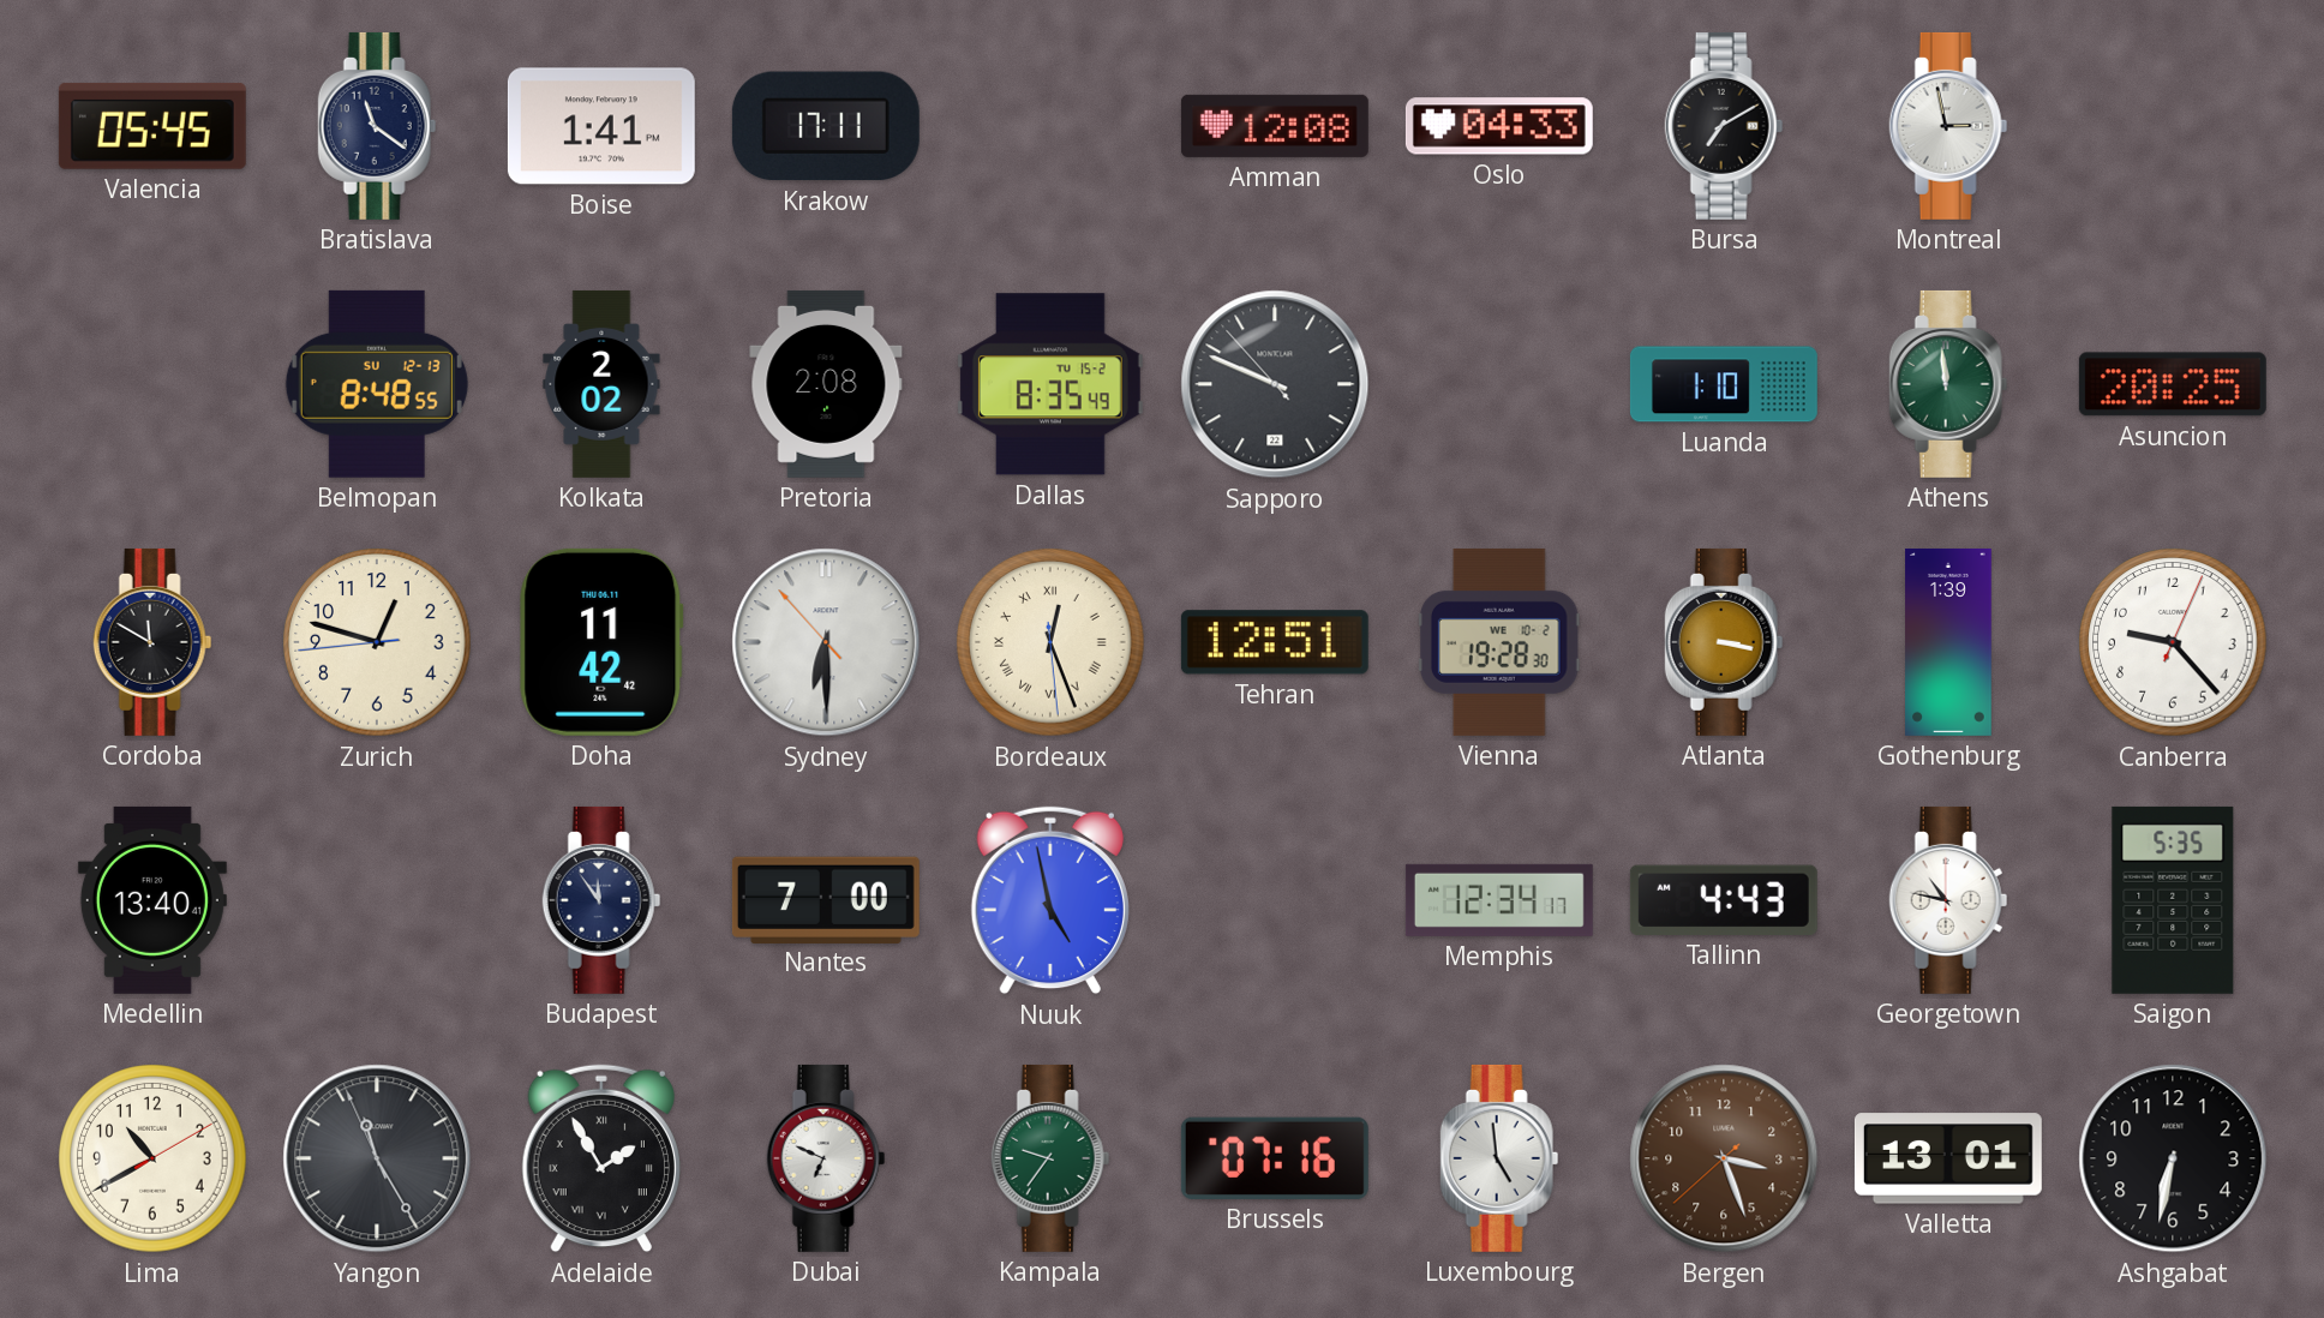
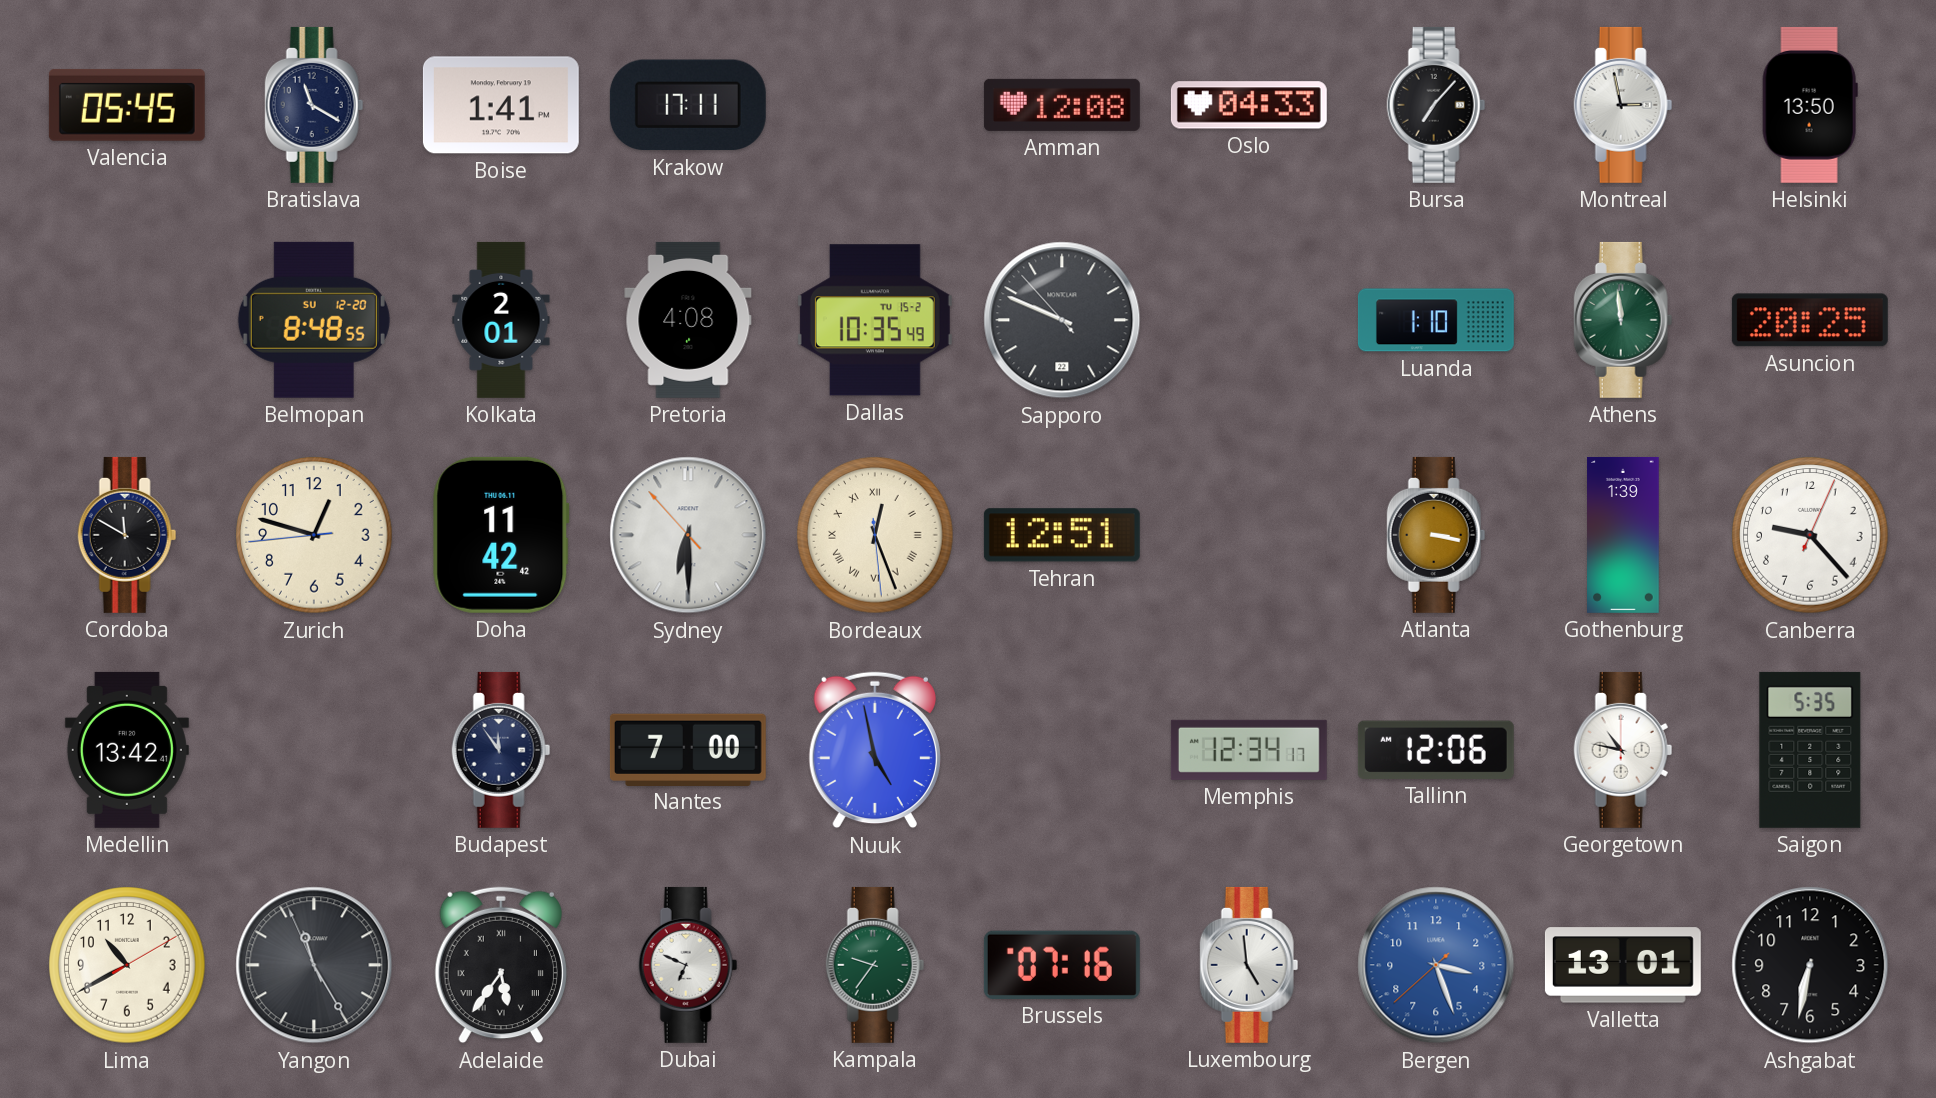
Bratislava: 11:21 -> 11:20 (314, 105)
Bursa: 7:10 -> 7:07 (1436, 105)
Helsinki: none -> 13:50 (1810, 105)
Belmopan date: SU 12-13 -> SU 12-20 (314, 320)
Kolkata: 2:02 -> 2:01 (501, 320)
Pretoria: 2:08 -> 4:08 (688, 320)
Dallas: 8:35 -> 10:35 (875, 320)
Vienna: 19:28 -> none (1499, 642)
Medellin: 13:40 -> 13:42 (127, 750)
Tallinn: 4:43 -> 12:06 (1436, 750)
Adelaide: 1:55 -> 5:36 (501, 965)
Bergen dial: brown -> blue (1436, 965)
